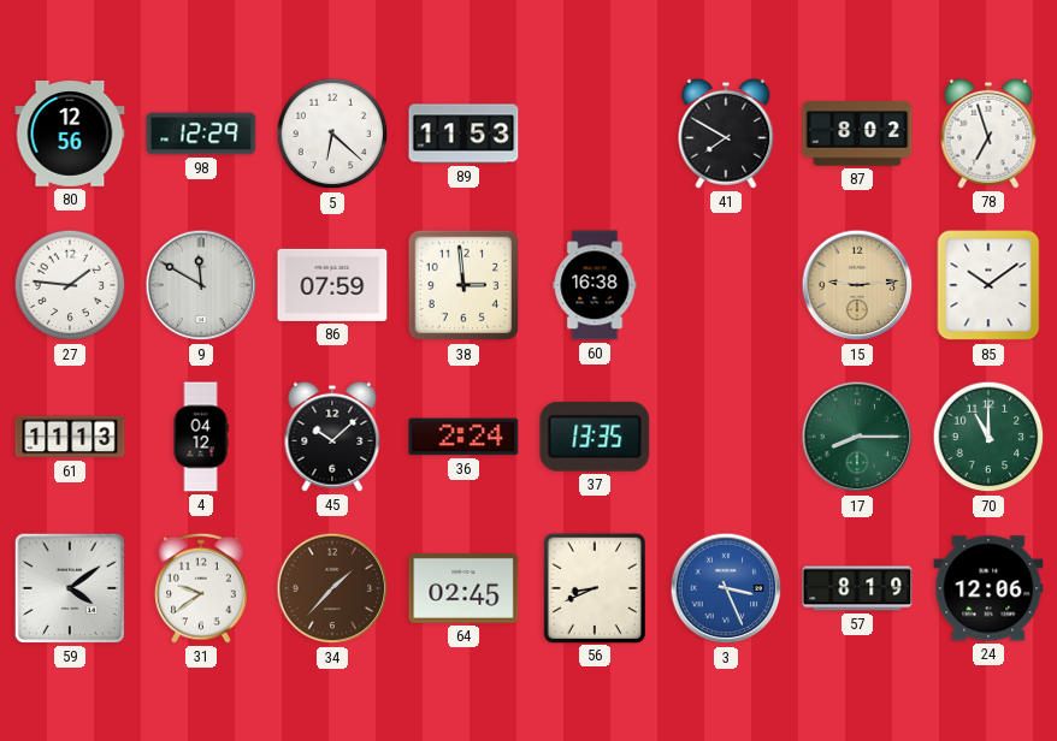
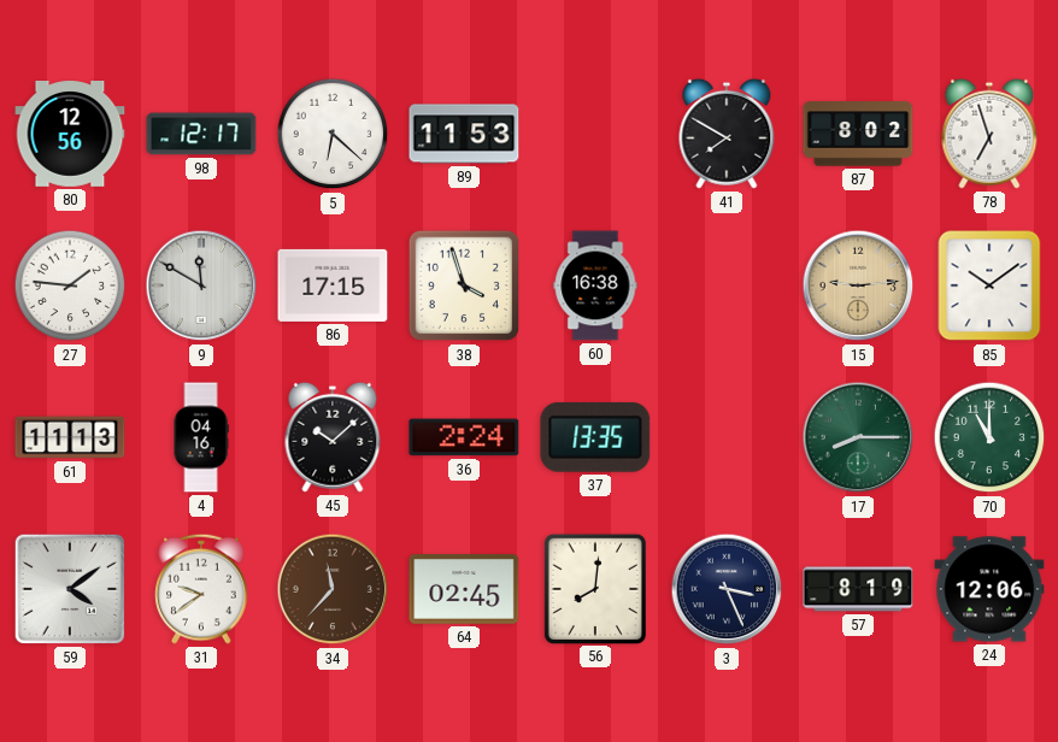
98: 12:29 -> 12:17 (201, 134)
86: 07:59 -> 17:15 (333, 285)
38: 2:59 -> 3:57 (464, 285)
4: 04:12 -> 04:16 (201, 437)
34: 1:37 -> 11:37 (333, 589)
56: 8:41 -> 8:01 (595, 588)
3 dial: blue -> navy (727, 589)
